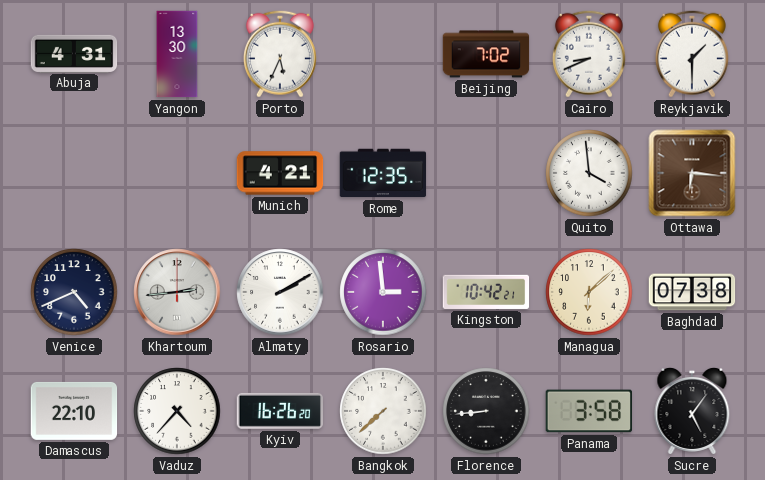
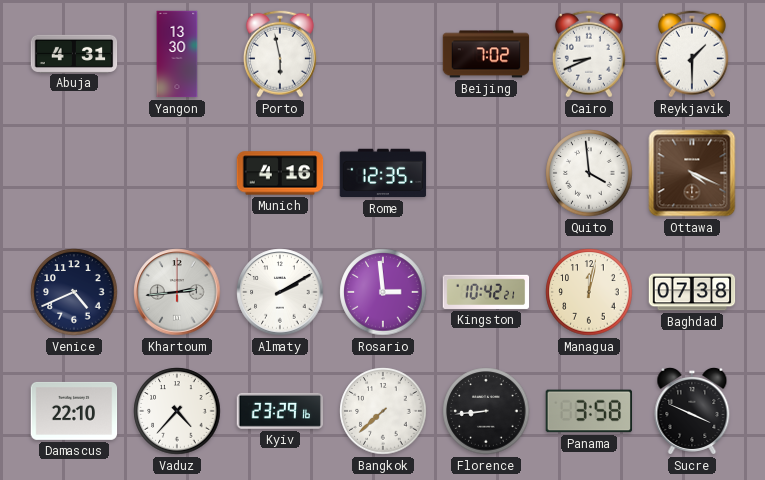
Porto: 5:34 -> 5:58 (280, 54)
Munich: 4:21 -> 4:16 (280, 173)
Ottawa: 6:16 -> 4:19 (692, 173)
Managua: 6:08 -> 12:02 (589, 292)
Kyiv: 16:26 -> 23:29 (280, 411)
Sucre: 5:06 -> 3:49 (692, 411)
